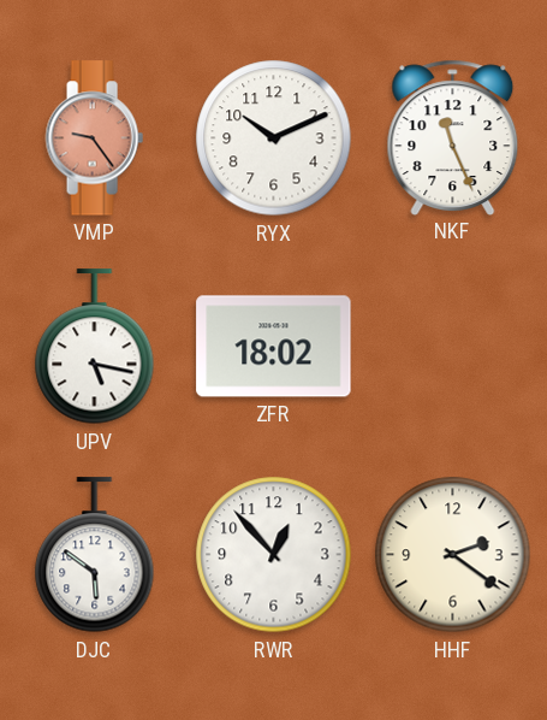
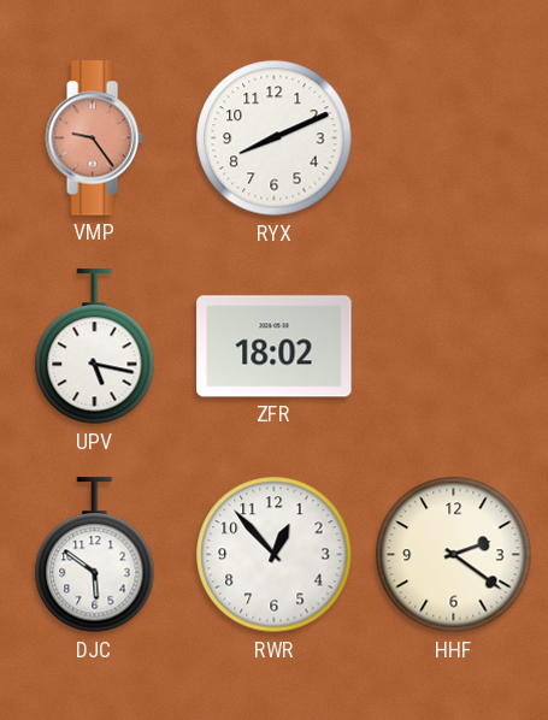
RYX: 10:11 -> 8:11 (275, 138)
NKF: 11:26 -> none (453, 137)
